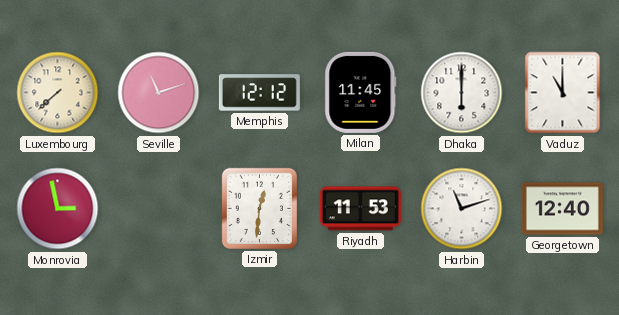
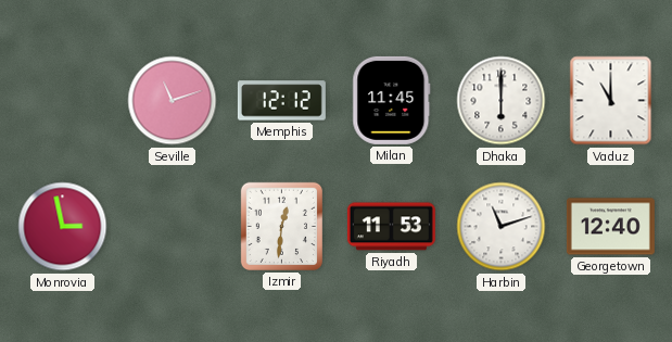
Luxembourg: 7:38 -> none (58, 93)
